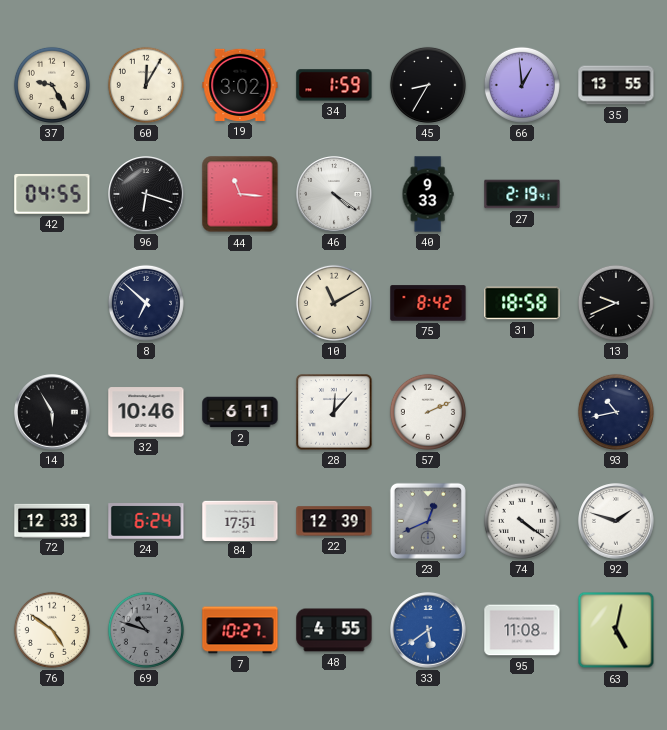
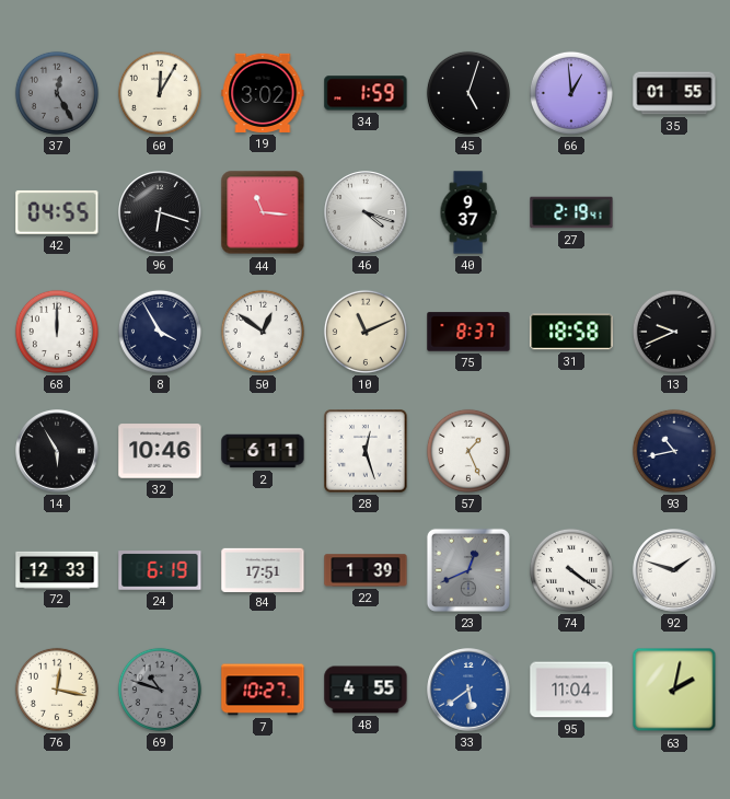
37: 9:25 -> 12:25 (57, 93)
37 dial: cream -> grey (57, 93)
45: 8:35 -> 5:03 (468, 93)
35: 13:55 -> 01:55 (674, 93)
46: 4:21 -> 4:18 (366, 212)
40: 9:33 -> 9:37 (468, 212)
68: none -> 12:00 (57, 332)
8: 6:52 -> 3:55 (160, 332)
50: none -> 12:51 (263, 332)
10: 11:10 -> 11:11 (366, 332)
75: 8:42 -> 8:37 (468, 332)
28: 12:07 -> 12:27 (366, 451)
57: 2:11 -> 1:26 (468, 451)
24: 6:24 -> 6:19 (160, 570)
22: 12:39 -> 1:39 (366, 570)
76: 4:51 -> 12:17 (57, 690)
95: 11:08 -> 11:04 (571, 690)
63: 5:02 -> 2:02 (674, 690)
